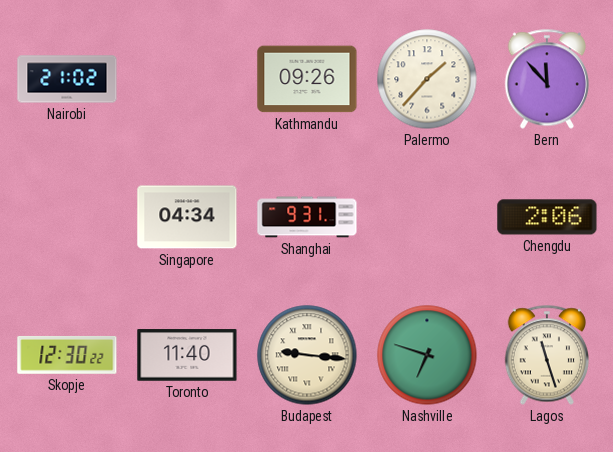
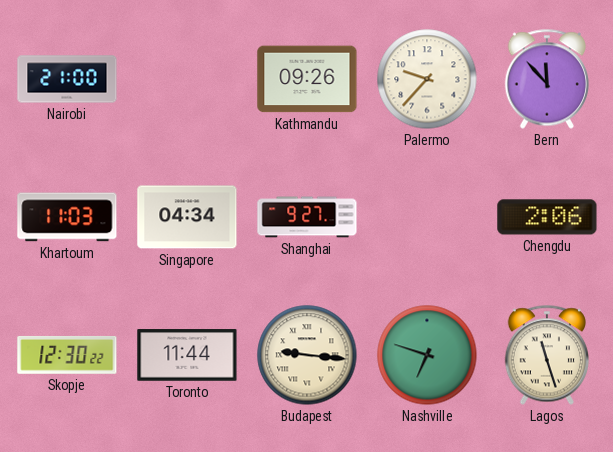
Nairobi: 21:02 -> 21:00 (67, 79)
Palermo: 1:37 -> 9:37 (427, 79)
Khartoum: none -> 11:03 (67, 217)
Shanghai: 9:31 -> 9:27 (307, 217)
Toronto: 11:40 -> 11:44 (187, 355)
